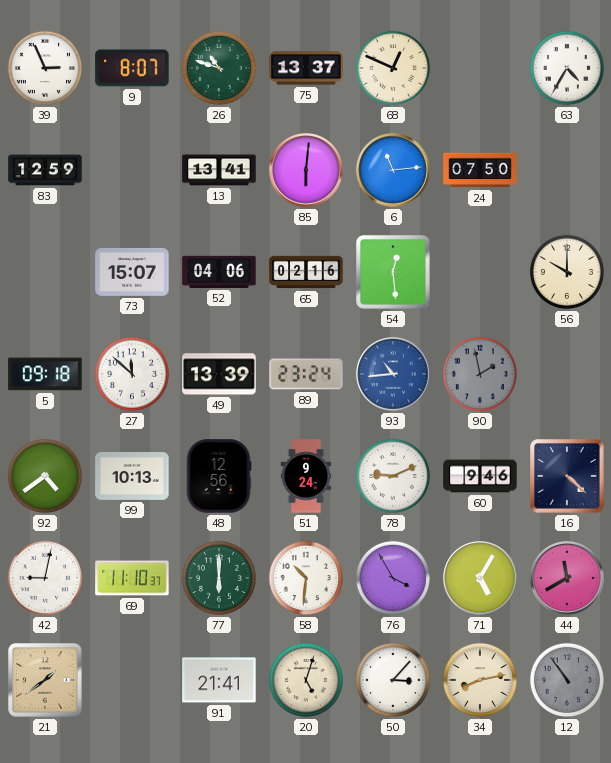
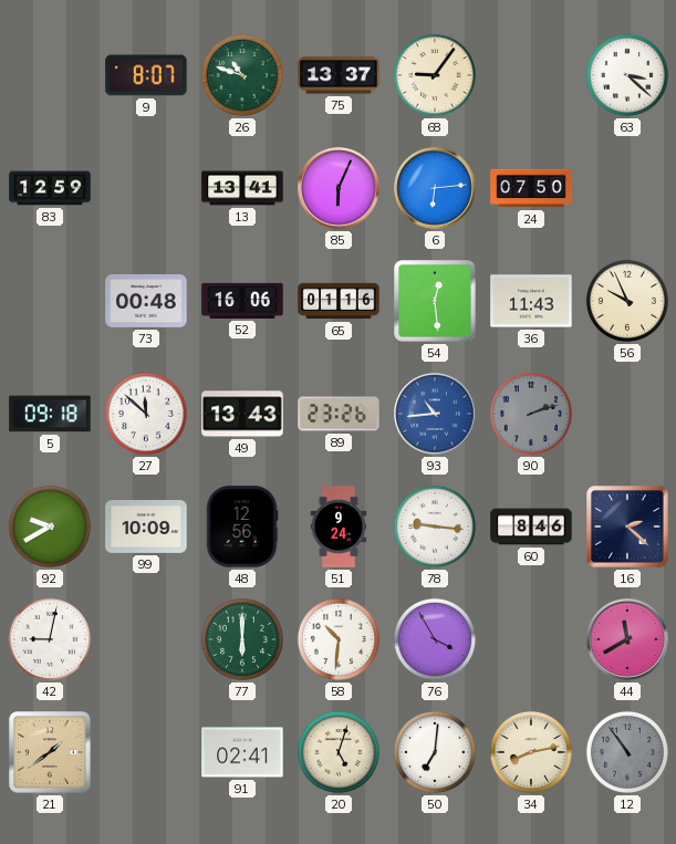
39: 2:56 -> none (45, 68)
68: 12:49 -> 9:06 (435, 75)
63: 4:35 -> 3:22 (627, 75)
85: 6:01 -> 6:04 (339, 188)
6: 11:14 -> 6:14 (435, 188)
73: 15:07 -> 00:48 (146, 301)
52: 04:06 -> 16:06 (242, 301)
65: 02:16 -> 01:16 (339, 301)
36: none -> 11:43 (531, 301)
56: 10:00 -> 9:56 (627, 301)
49: 13:39 -> 13:43 (242, 414)
89: 23:24 -> 23:26 (339, 414)
90: 1:58 -> 2:12 (531, 414)
92: 4:39 -> 9:40 (50, 527)
99: 10:13 -> 10:09 (146, 528)
78: 9:11 -> 9:16 (435, 527)
60: 9:46 -> 8:46 (531, 527)
16: 4:22 -> 2:22 (627, 527)
69: 11:10 -> none (132, 578)
71: 5:05 -> none (480, 578)
91: 21:41 -> 02:41 (242, 752)
50: 3:07 -> 7:01 (435, 752)
